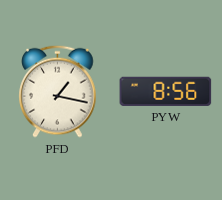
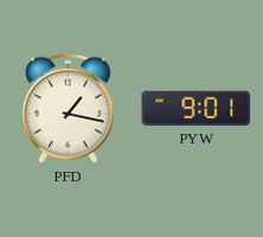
PYW: 8:56 -> 9:01 (197, 108)
